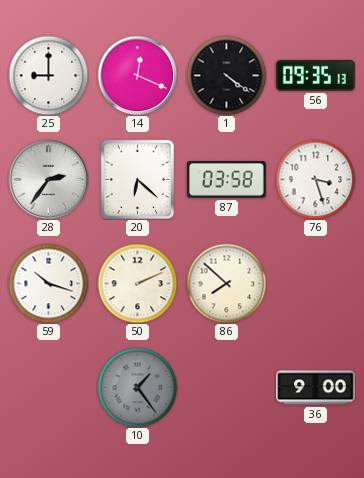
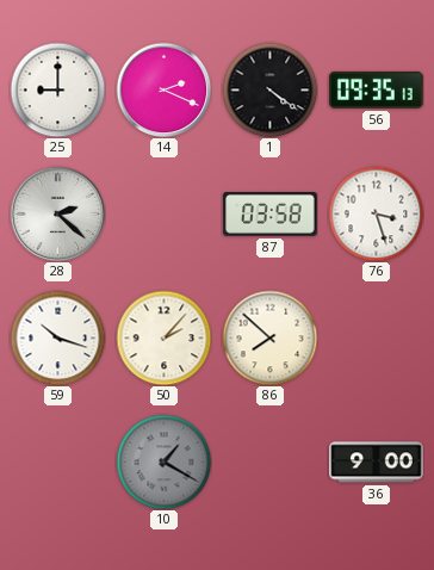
14: 12:19 -> 2:19 (163, 89)
28: 2:36 -> 2:22 (57, 213)
20: 6:22 -> none (138, 179)
50: 2:11 -> 2:07 (163, 337)
10: 1:24 -> 1:20 (163, 461)
